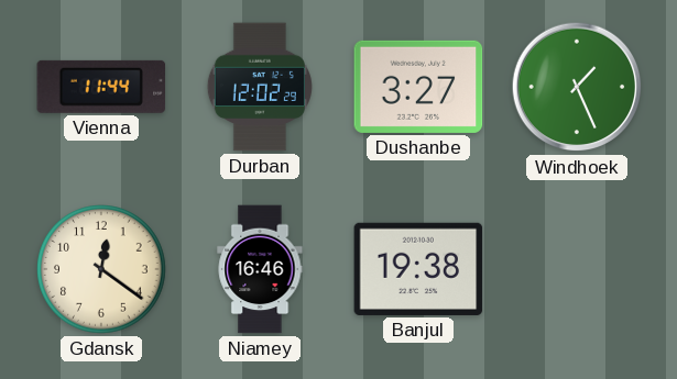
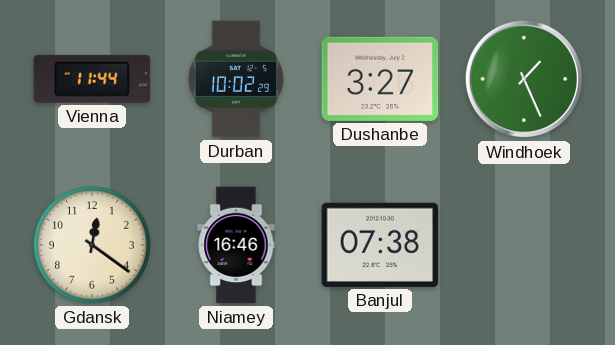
Durban: 12:02 -> 10:02 (236, 79)
Banjul: 19:38 -> 07:38 (380, 245)
